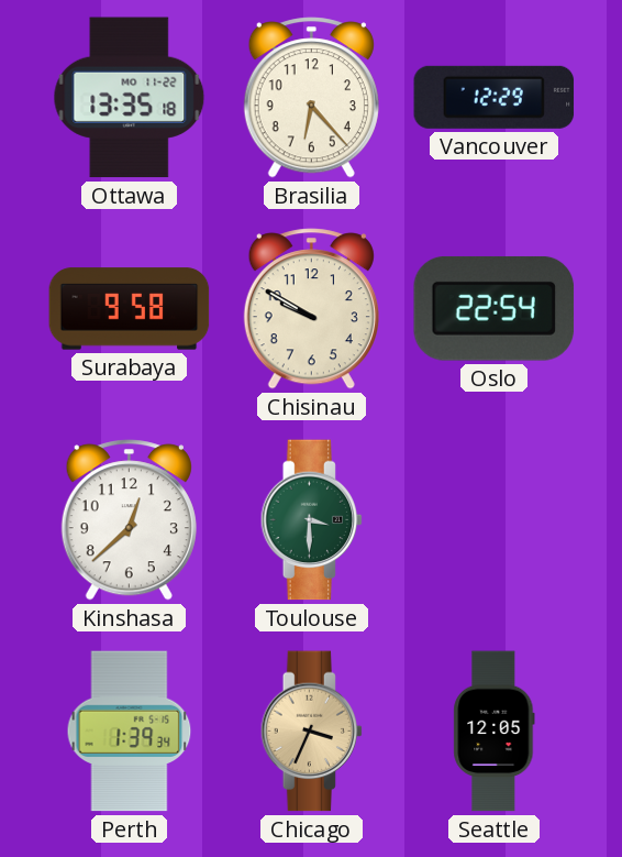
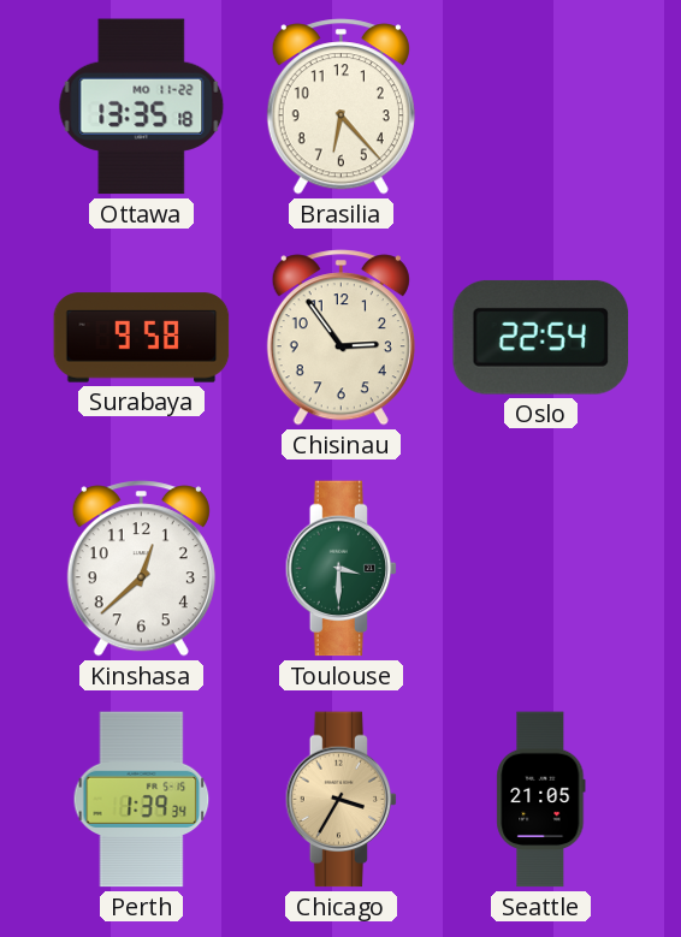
Vancouver: 12:29 -> none (495, 97)
Chisinau: 9:50 -> 2:54 (340, 338)
Chicago: 3:34 -> 3:35 (342, 800)
Seattle: 12:05 -> 21:05 (541, 800)
